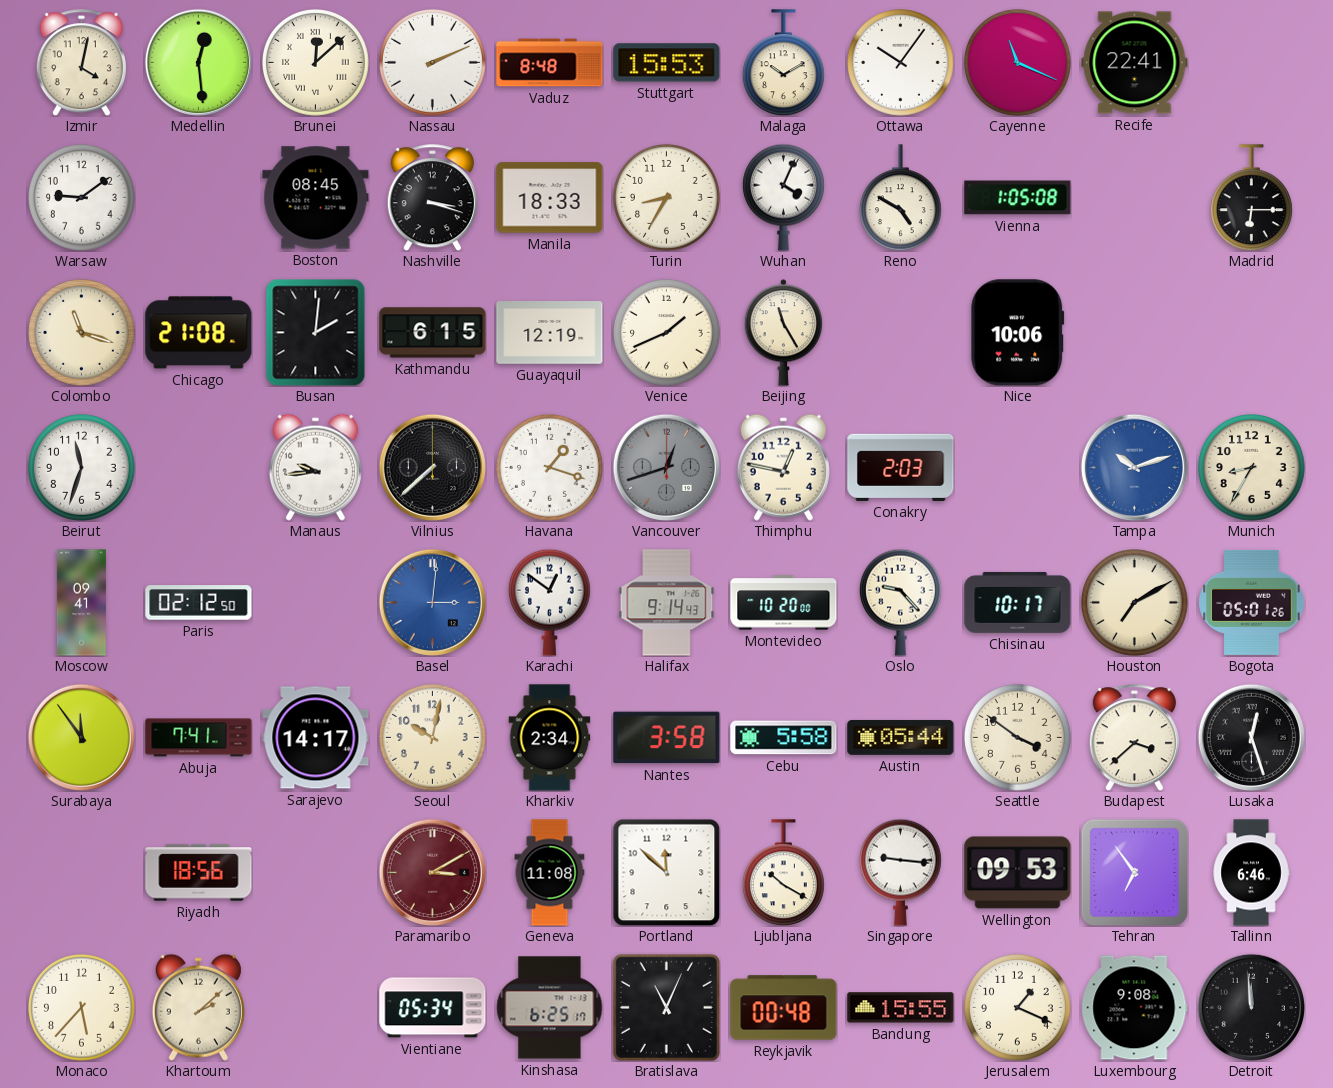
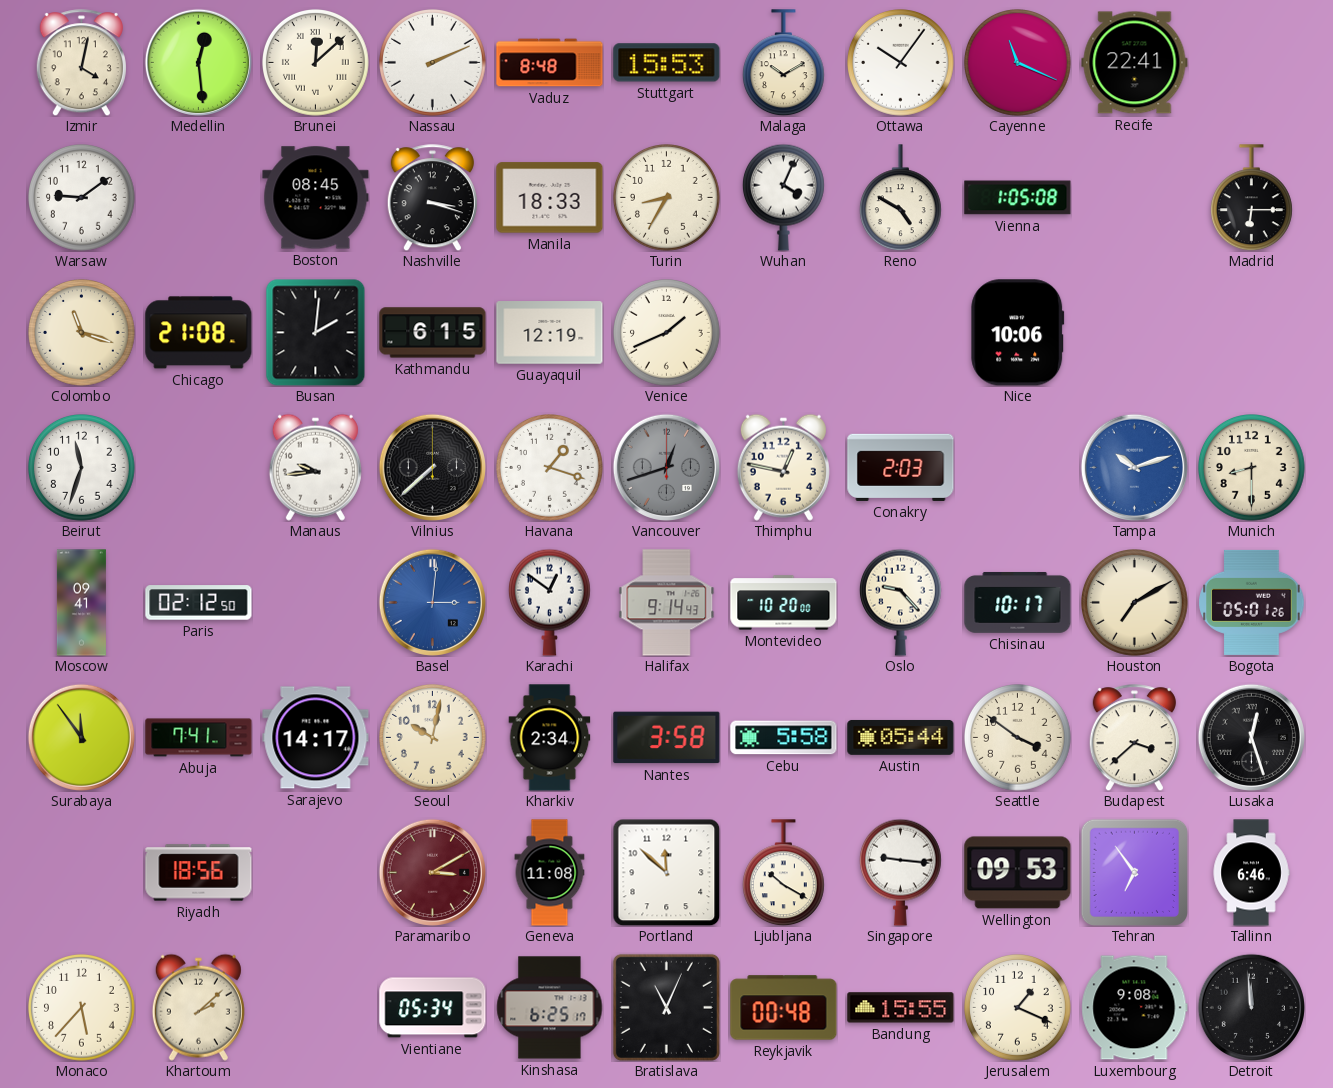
Beijing: 11:25 -> none (784, 333)
Munich: 8:35 -> 8:30 (1252, 468)
